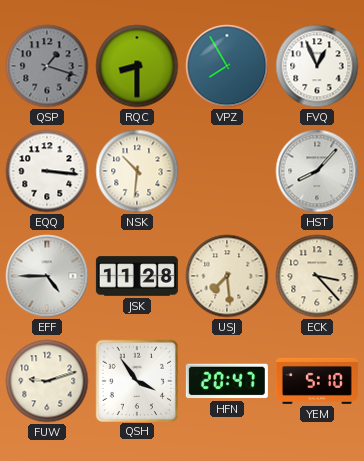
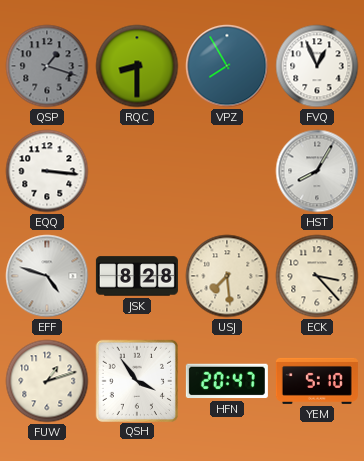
NSK: 10:31 -> none (137, 171)
HST: 8:07 -> 8:05 (317, 171)
EFF: 4:45 -> 4:48 (47, 276)
JSK: 11:28 -> 8:28 (137, 276)
FUW: 9:12 -> 1:12 (47, 381)
